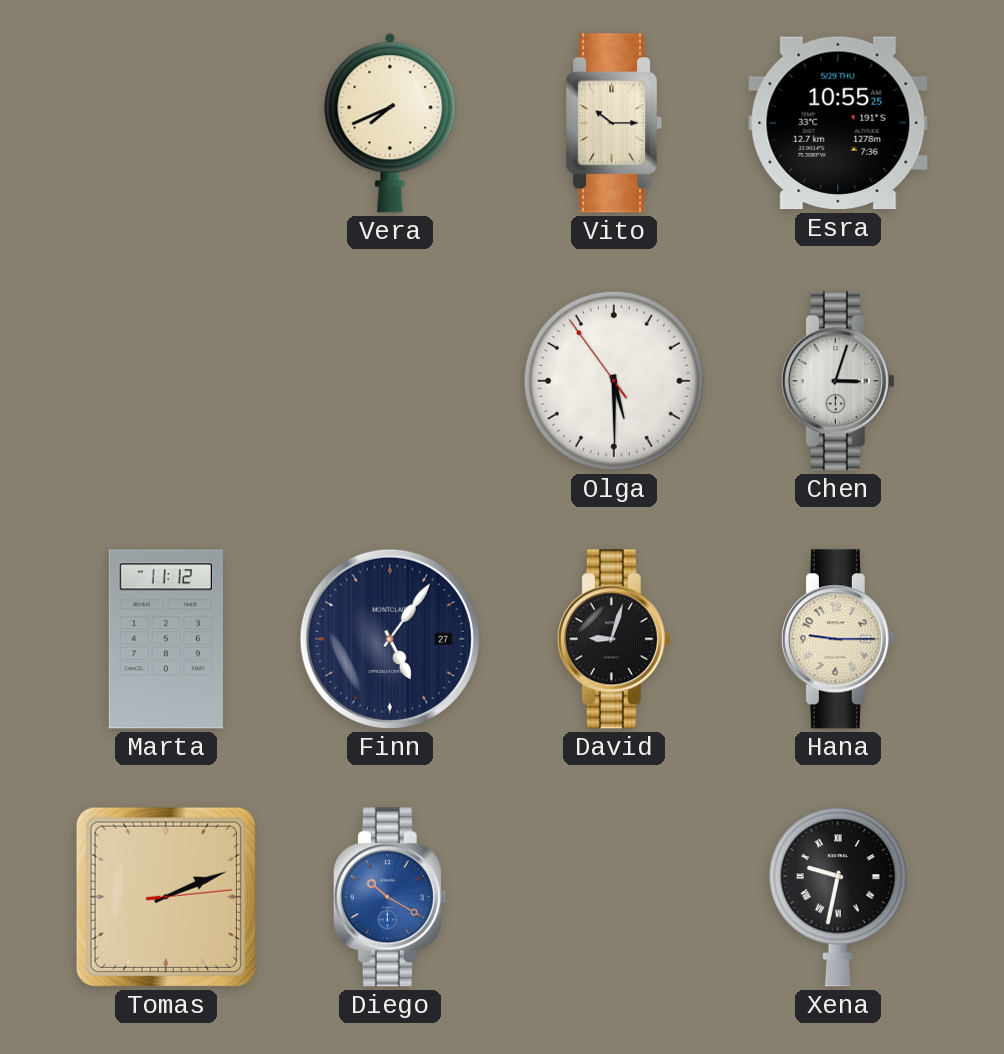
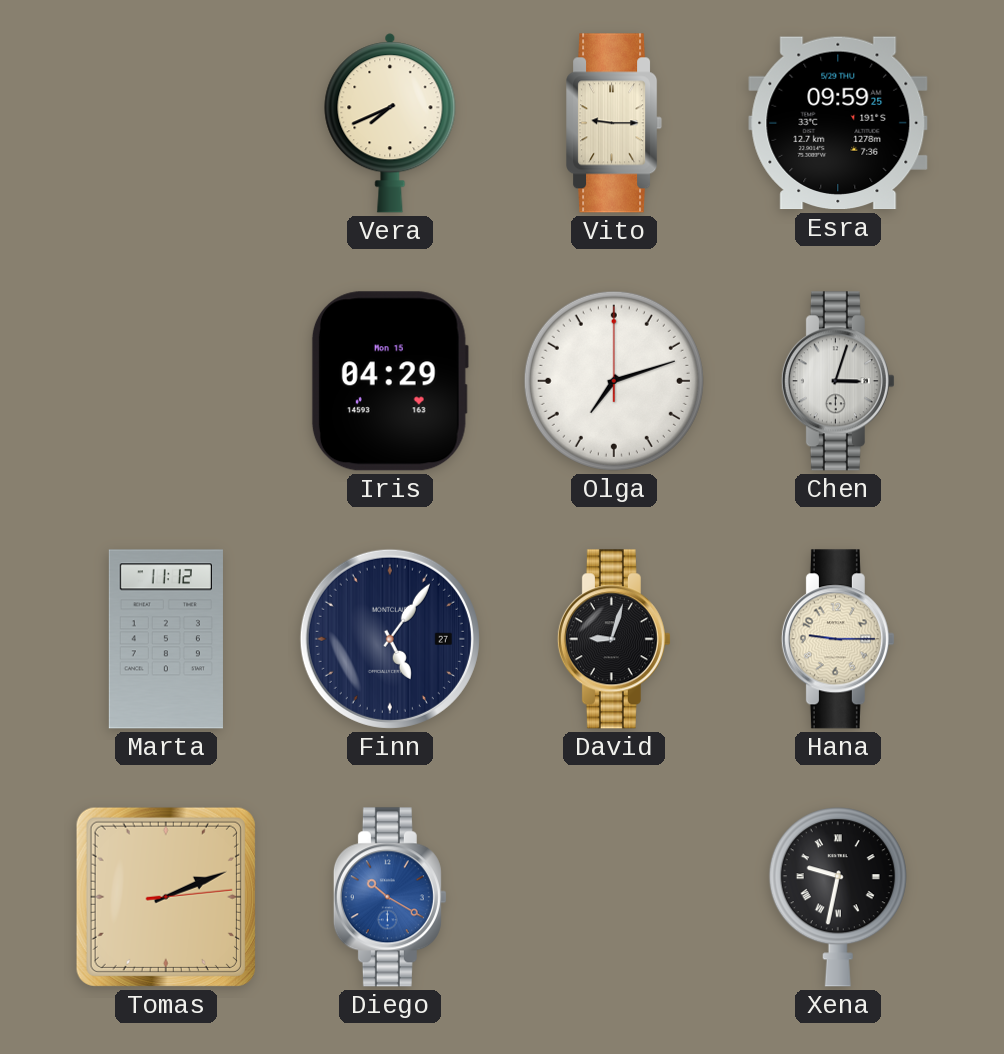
Vito: 10:15 -> 9:15 (615, 123)
Esra: 10:55 -> 09:59 (838, 123)
Iris: none -> 04:29 (390, 381)
Olga: 5:29 -> 7:12 (614, 381)
